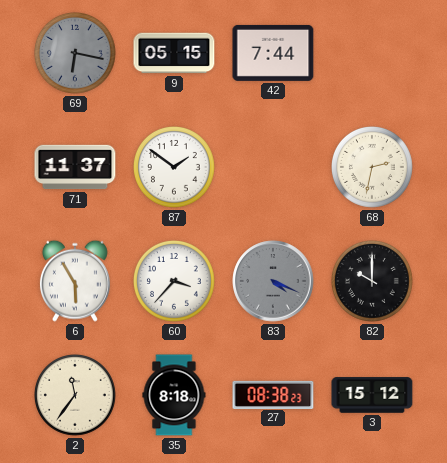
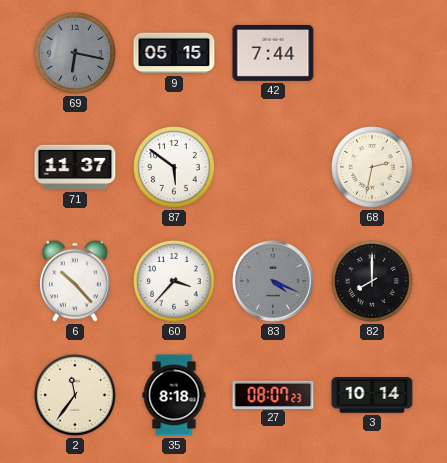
87: 1:51 -> 5:51 (175, 168)
6: 5:55 -> 10:23 (75, 281)
82: 10:00 -> 8:00 (373, 282)
27: 08:38 -> 08:07 (273, 394)
3: 15:12 -> 10:14 (372, 395)
